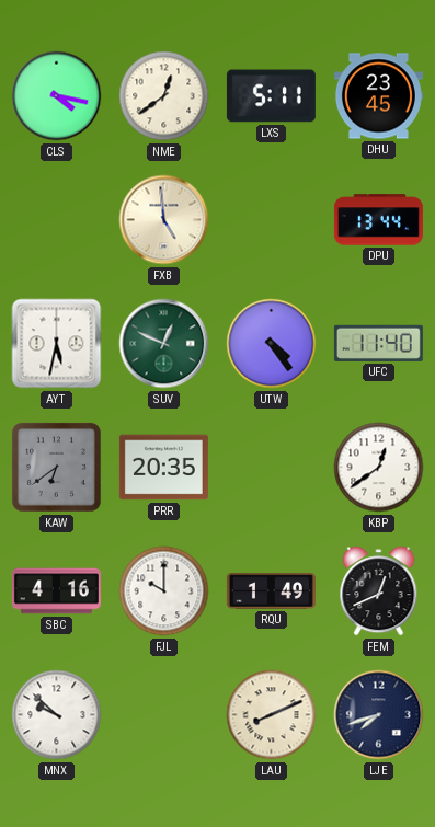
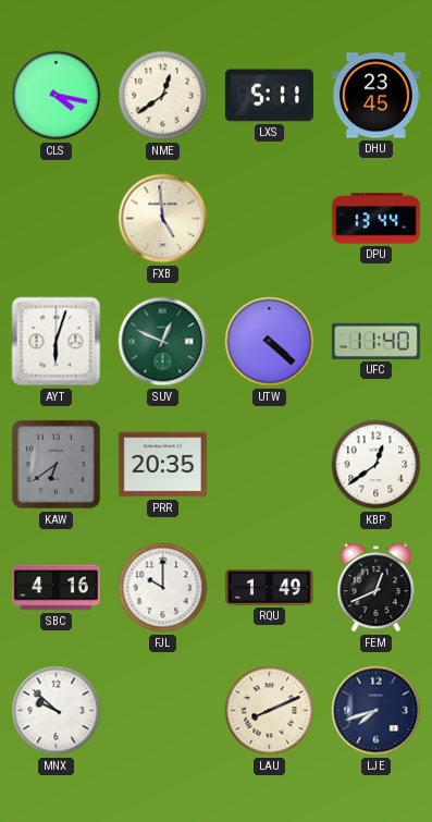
AYT: 5:32 -> 6:03 (57, 342)
UTW: 4:24 -> 4:22 (270, 342)
